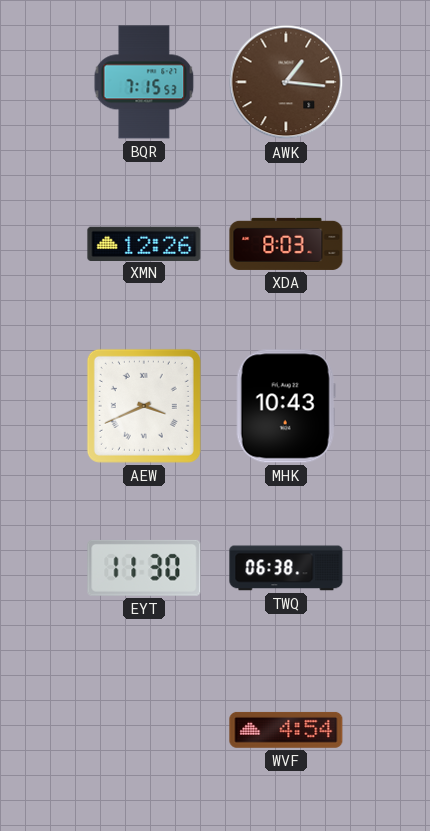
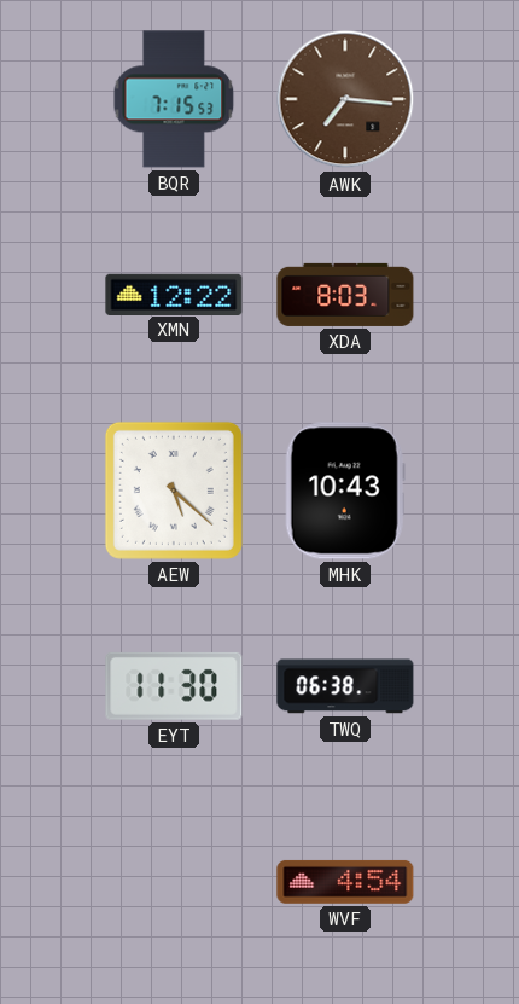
AWK: 1:16 -> 7:16 (345, 99)
XMN: 12:26 -> 12:22 (174, 294)
AEW: 3:41 -> 5:22 (174, 491)
